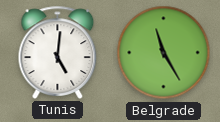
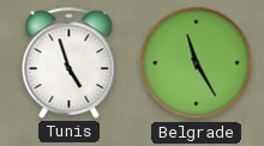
Tunis: 5:01 -> 4:57 (70, 62)
